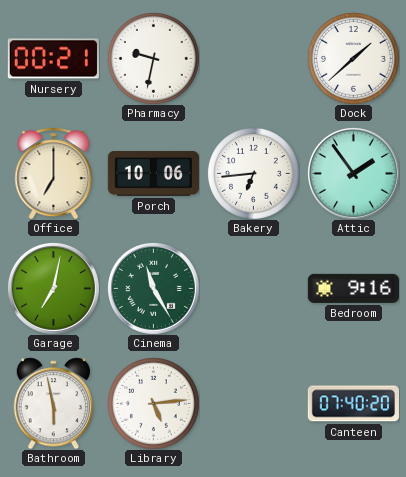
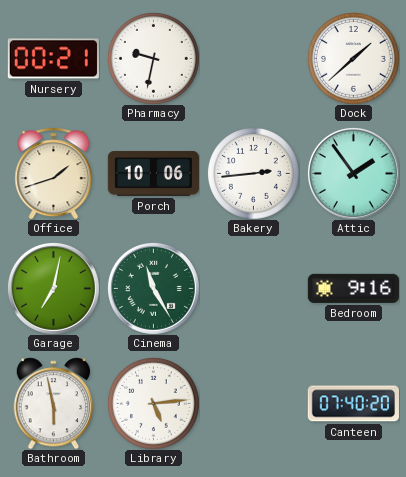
Office: 7:00 -> 1:42 (54, 173)
Bakery: 6:44 -> 2:44 (254, 174)
